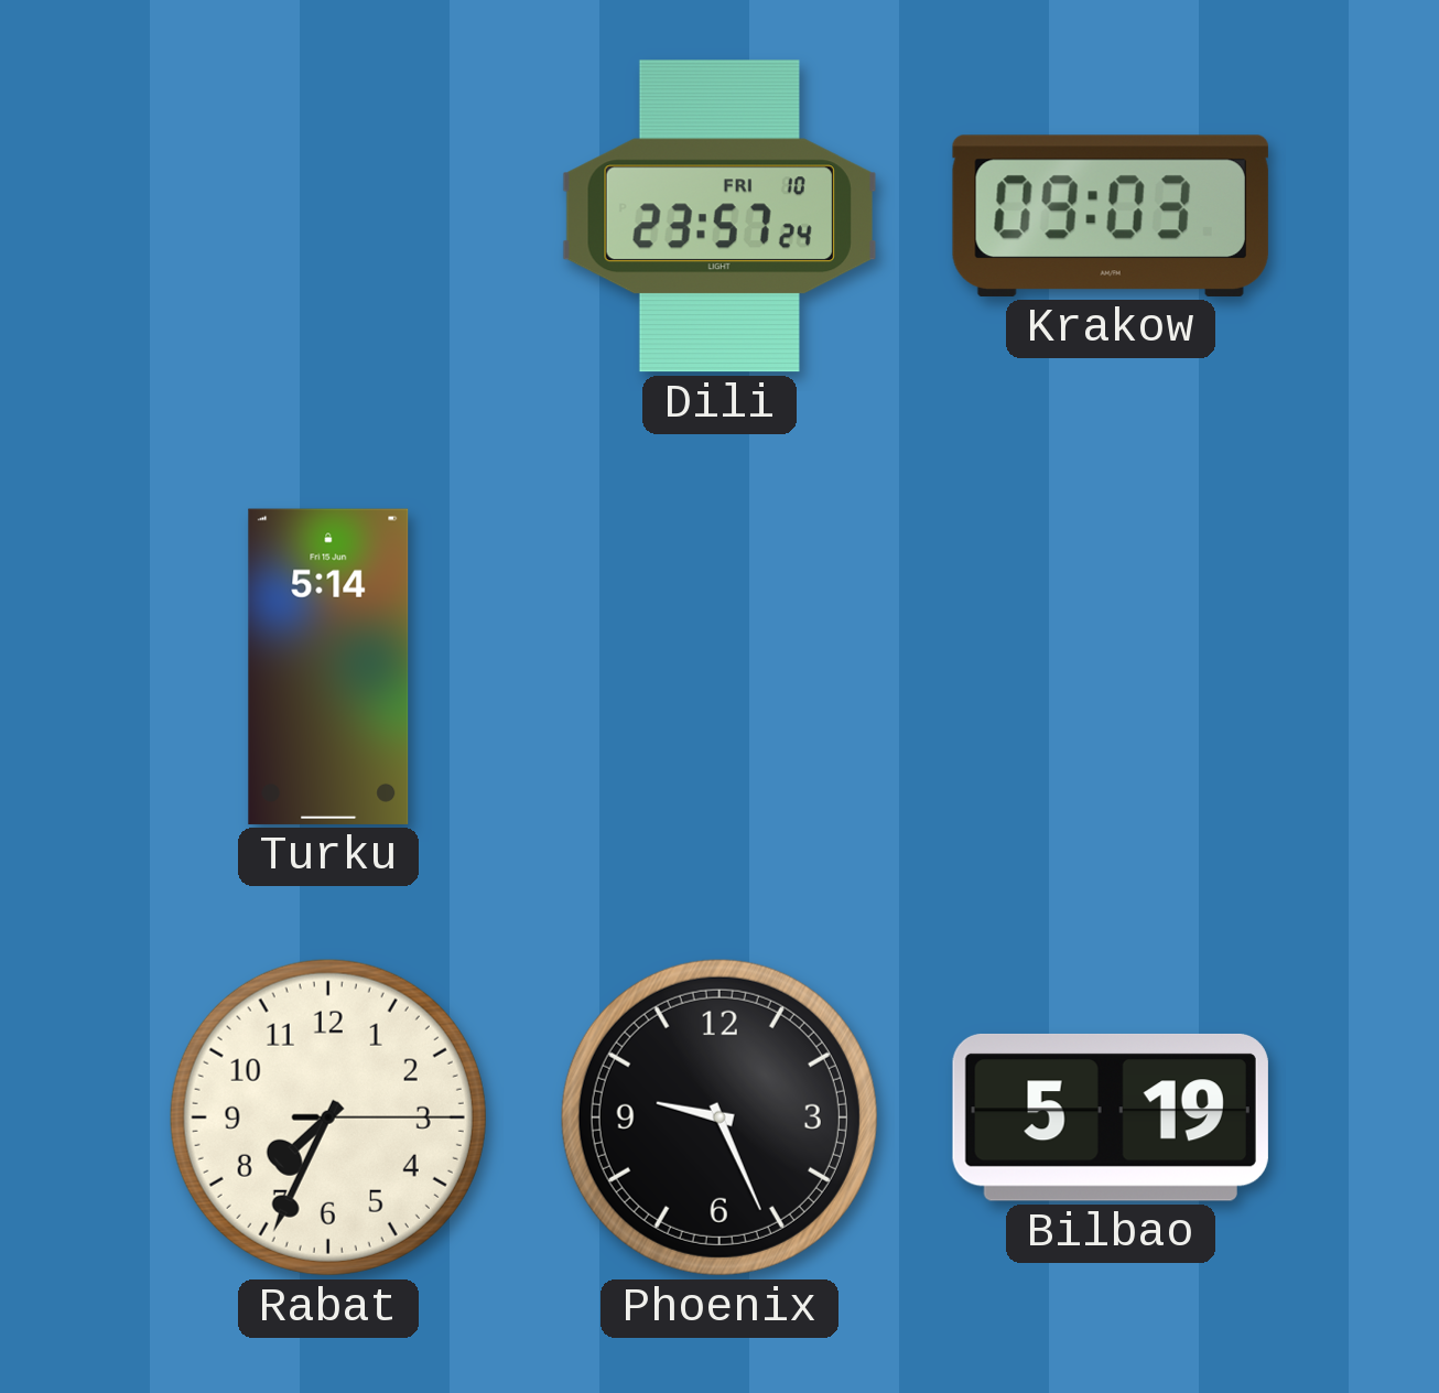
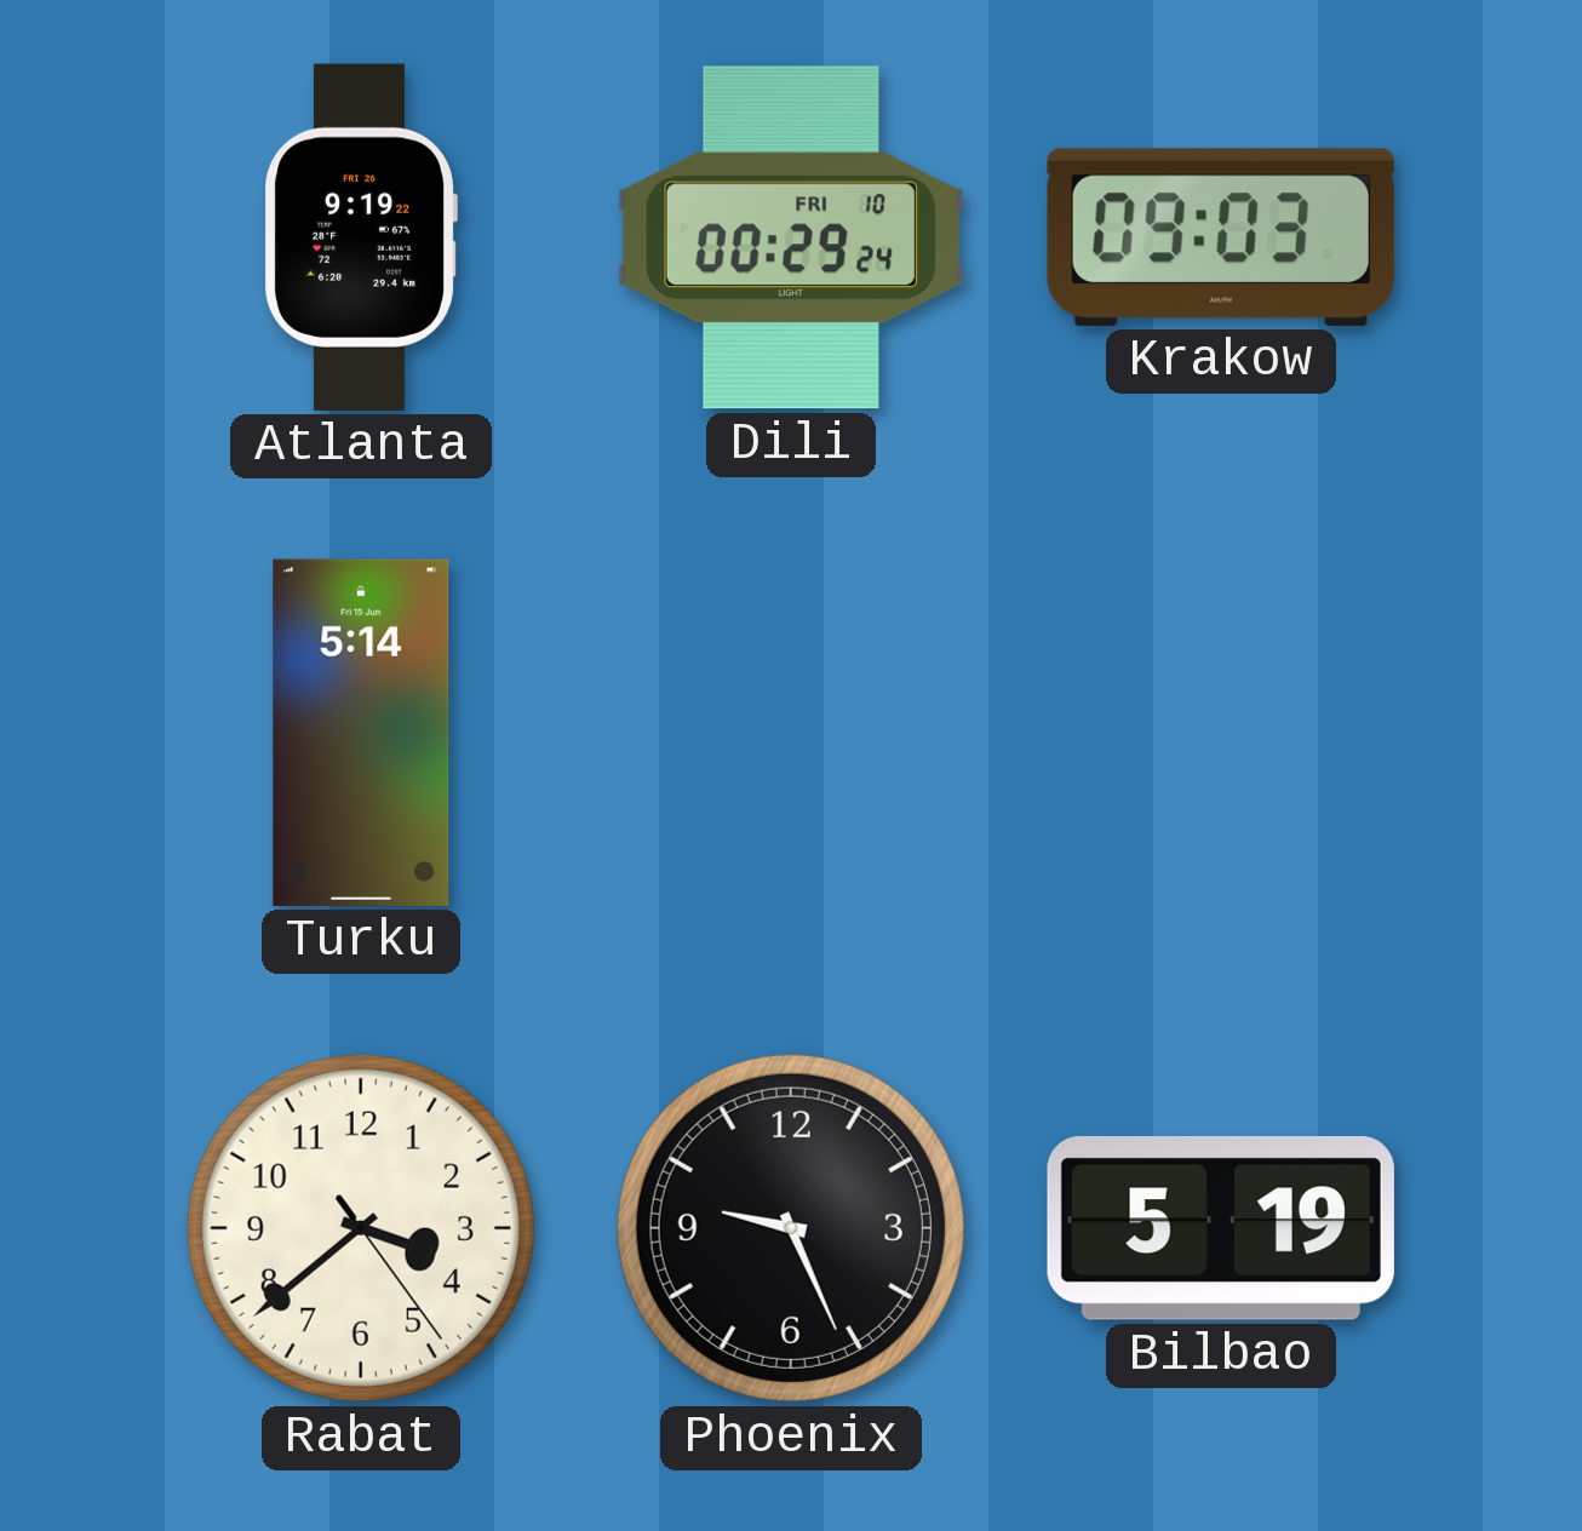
Atlanta: none -> 9:19 (361, 237)
Dili: 23:57 -> 00:29 (791, 237)
Rabat: 7:34 -> 3:38 (361, 1228)
